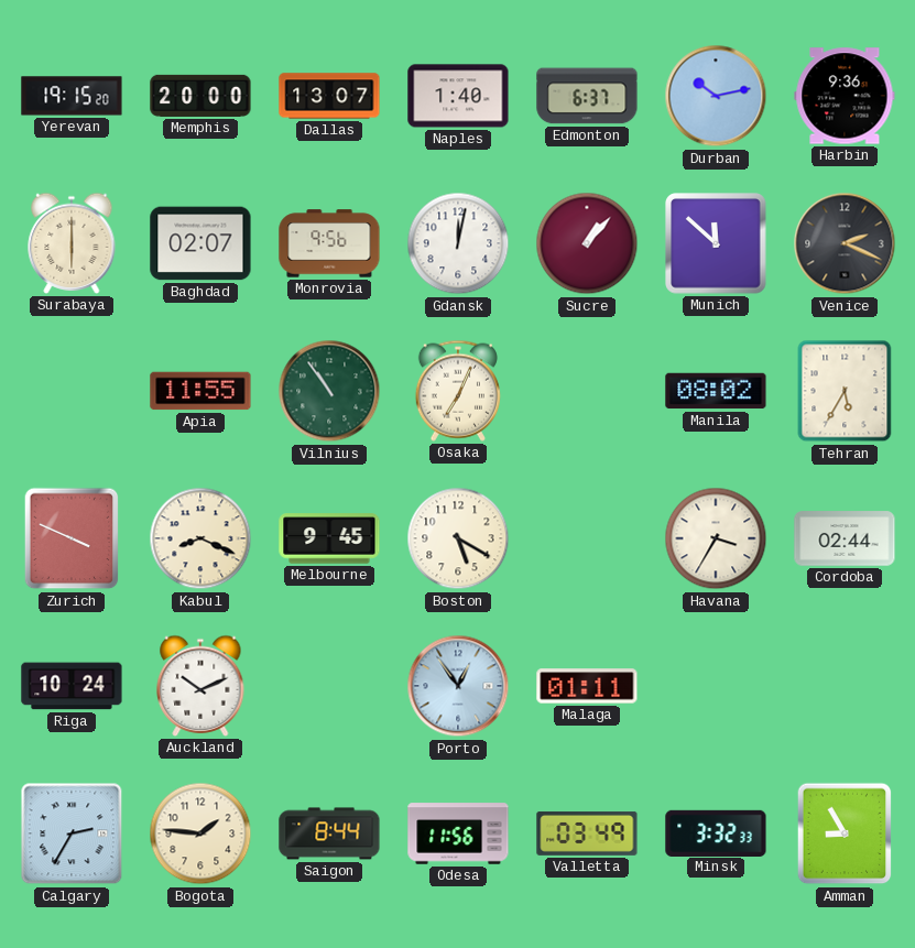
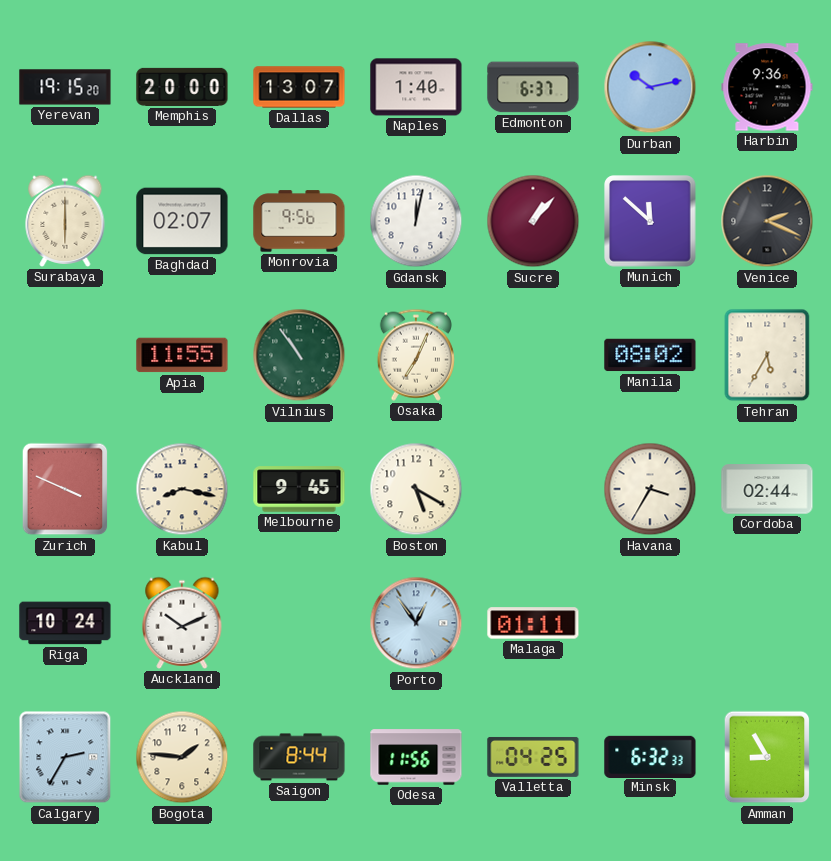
Kabul: 8:19 -> 8:17 (182, 489)
Valletta: 03:49 -> 04:25 (533, 757)
Minsk: 3:32 -> 6:32 (650, 756)
